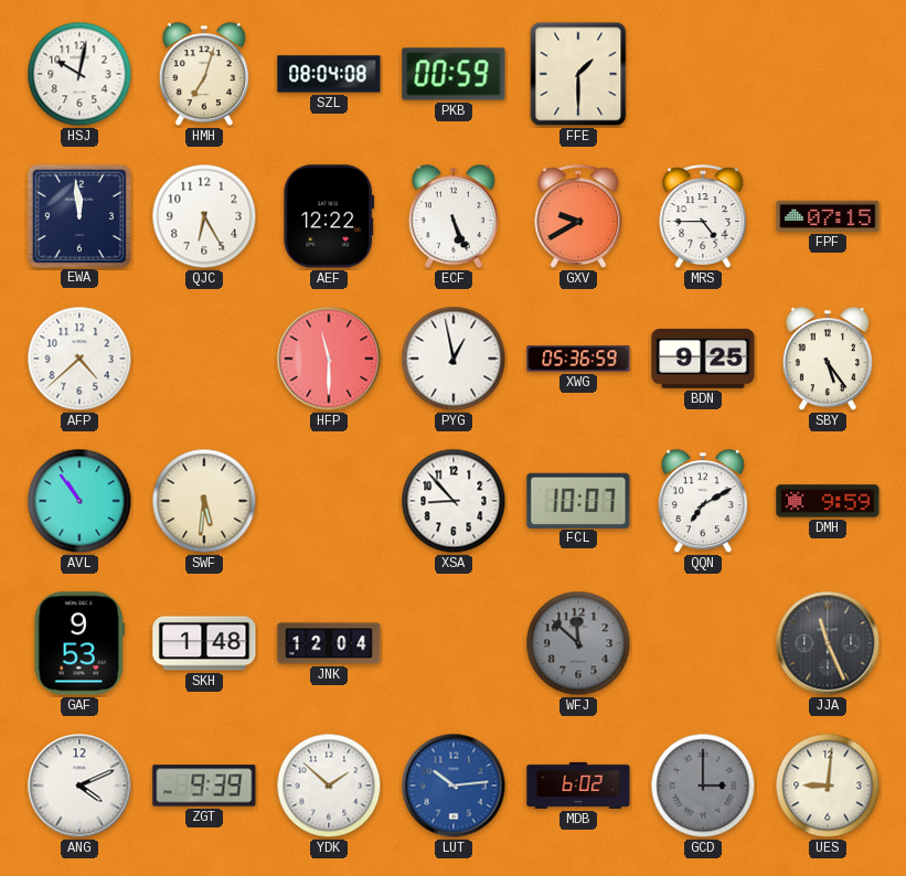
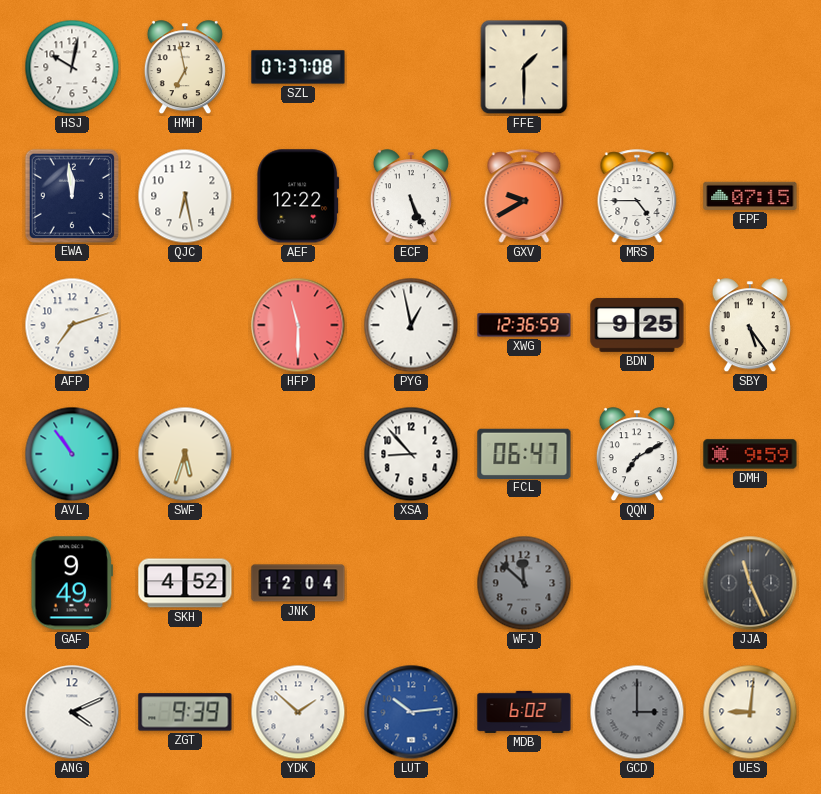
HMH: 7:03 -> 6:58 (185, 68)
SZL: 08:04 -> 07:37 (298, 67)
PKB: 00:59 -> none (454, 74)
QJC: 6:25 -> 6:28 (185, 196)
AFP: 4:38 -> 7:12 (72, 325)
XWG: 05:36 -> 12:36 (524, 325)
SWF: 5:31 -> 5:33 (185, 454)
FCL: 10:07 -> 06:47 (524, 453)
GAF: 9:53 -> 9:49 (71, 583)
SKH: 1:48 -> 4:52 (185, 583)
